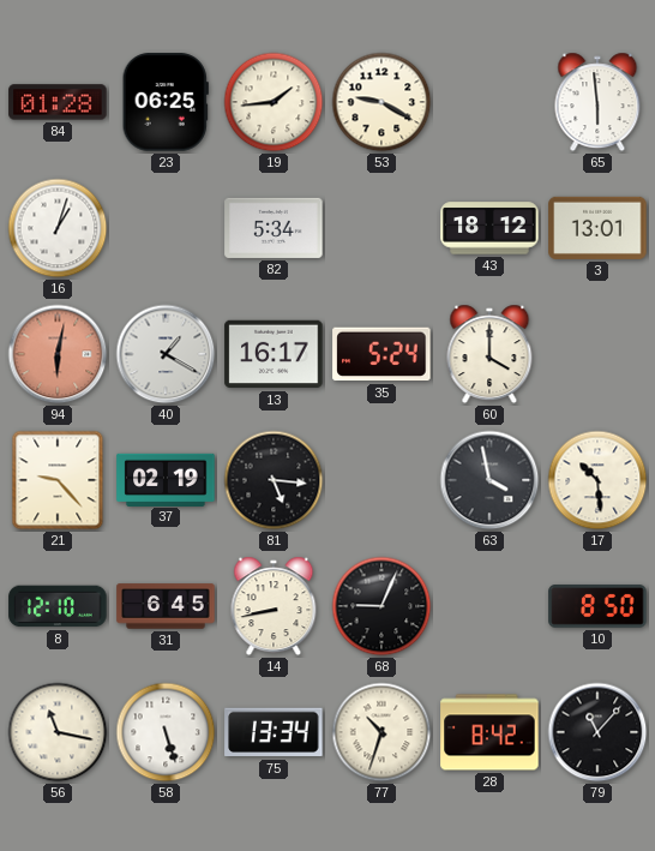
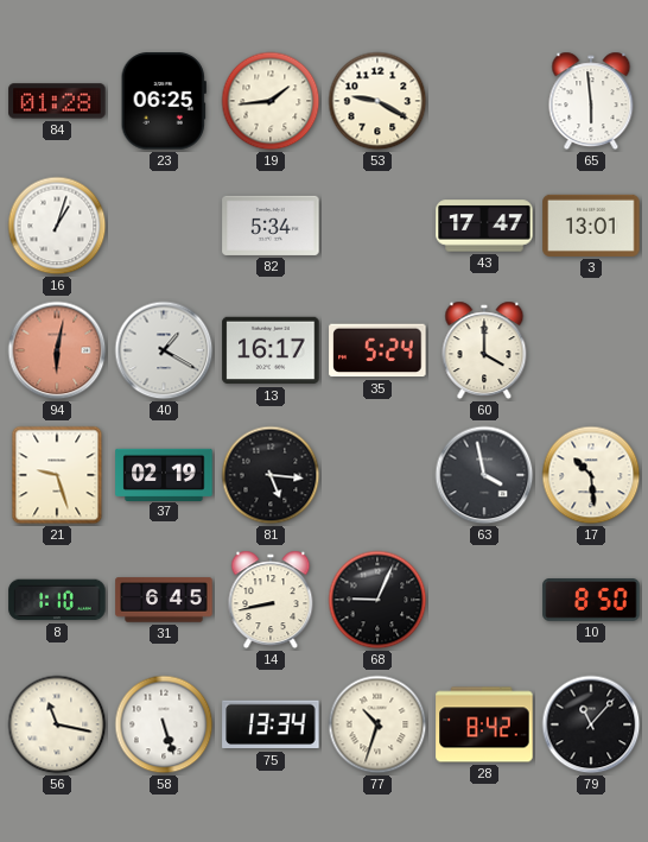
43: 18:12 -> 17:47 (484, 226)
21: 9:23 -> 9:27 (57, 475)
8: 12:10 -> 1:10 (57, 600)
